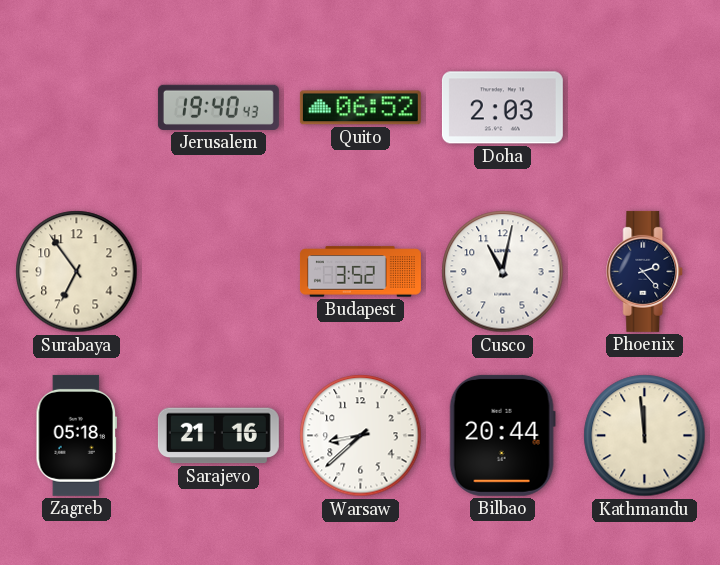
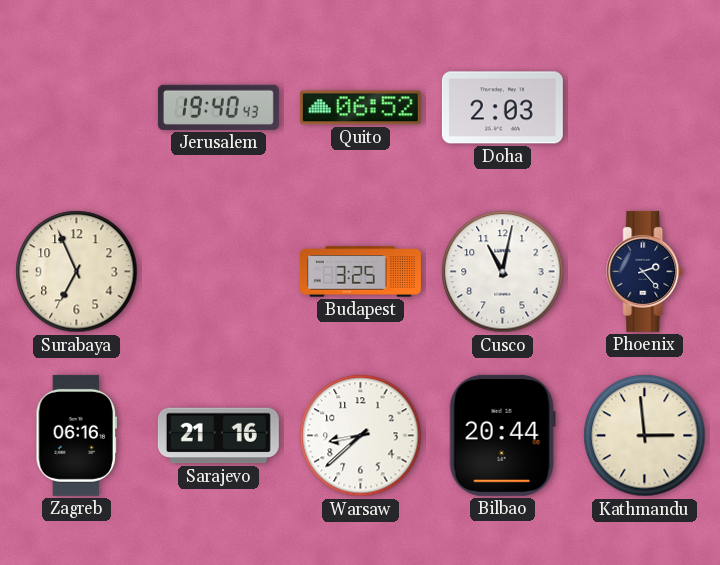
Surabaya: 6:54 -> 6:56 (77, 272)
Budapest: 3:52 -> 3:25 (360, 272)
Zagreb: 05:18 -> 06:16 (76, 435)
Kathmandu: 11:59 -> 2:59 (645, 436)
